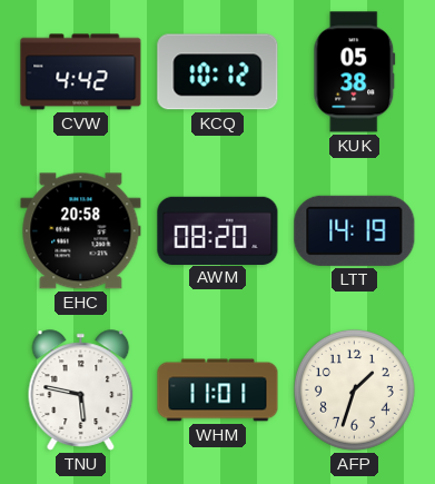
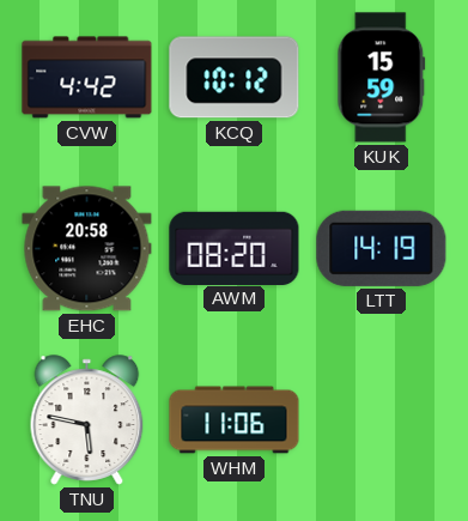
KUK: 05:38 -> 15:59 (382, 78)
WHM: 11:01 -> 11:06 (235, 420)
AFP: 1:33 -> none (354, 389)
